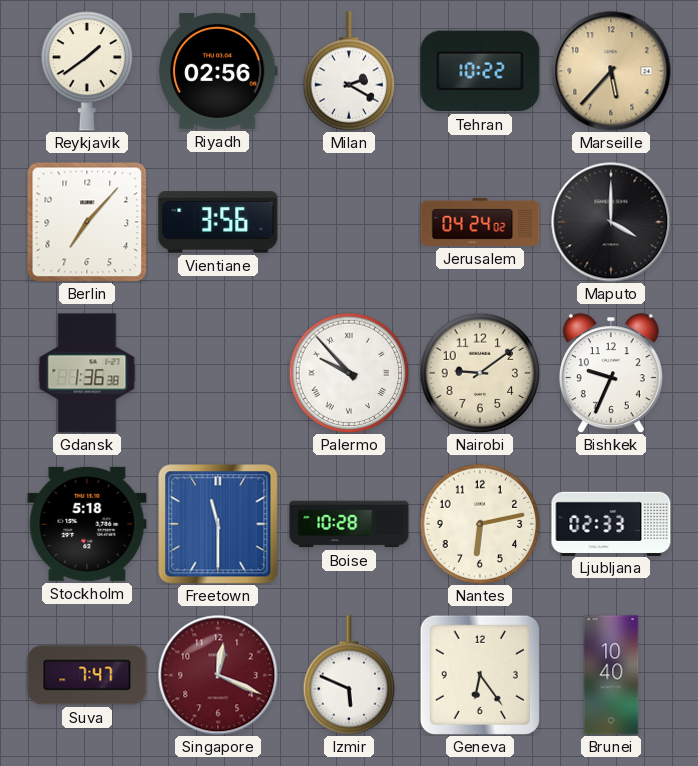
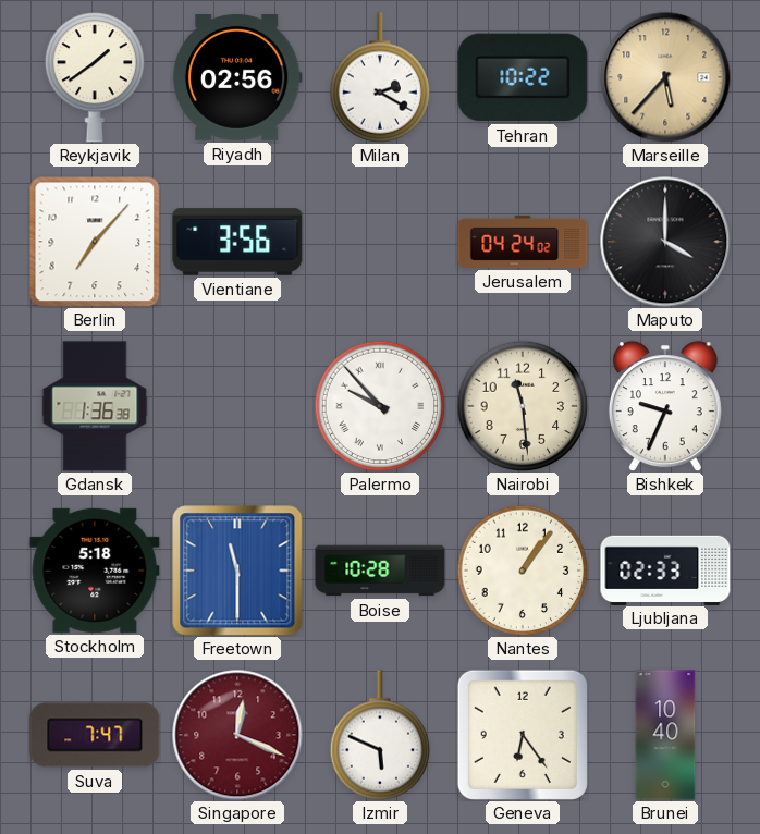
Nairobi: 9:09 -> 11:29 (523, 406)
Nantes: 6:13 -> 1:06 (523, 571)
